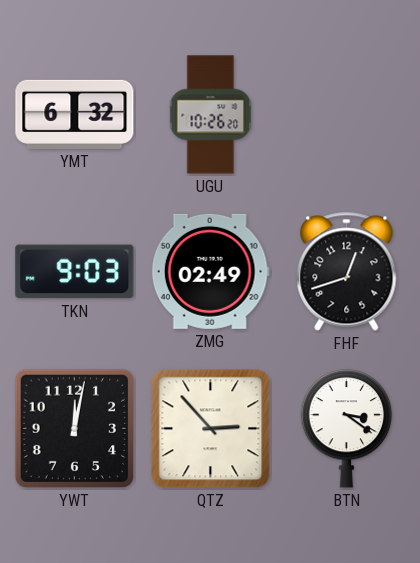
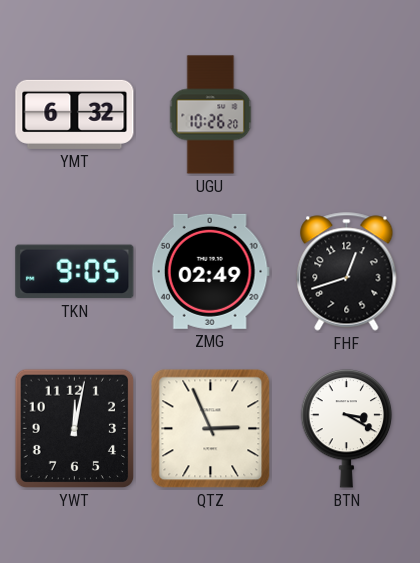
TKN: 9:03 -> 9:05 (75, 272)
QTZ: 2:53 -> 2:56 (211, 429)
BTN: 3:21 -> 3:20 (347, 429)
